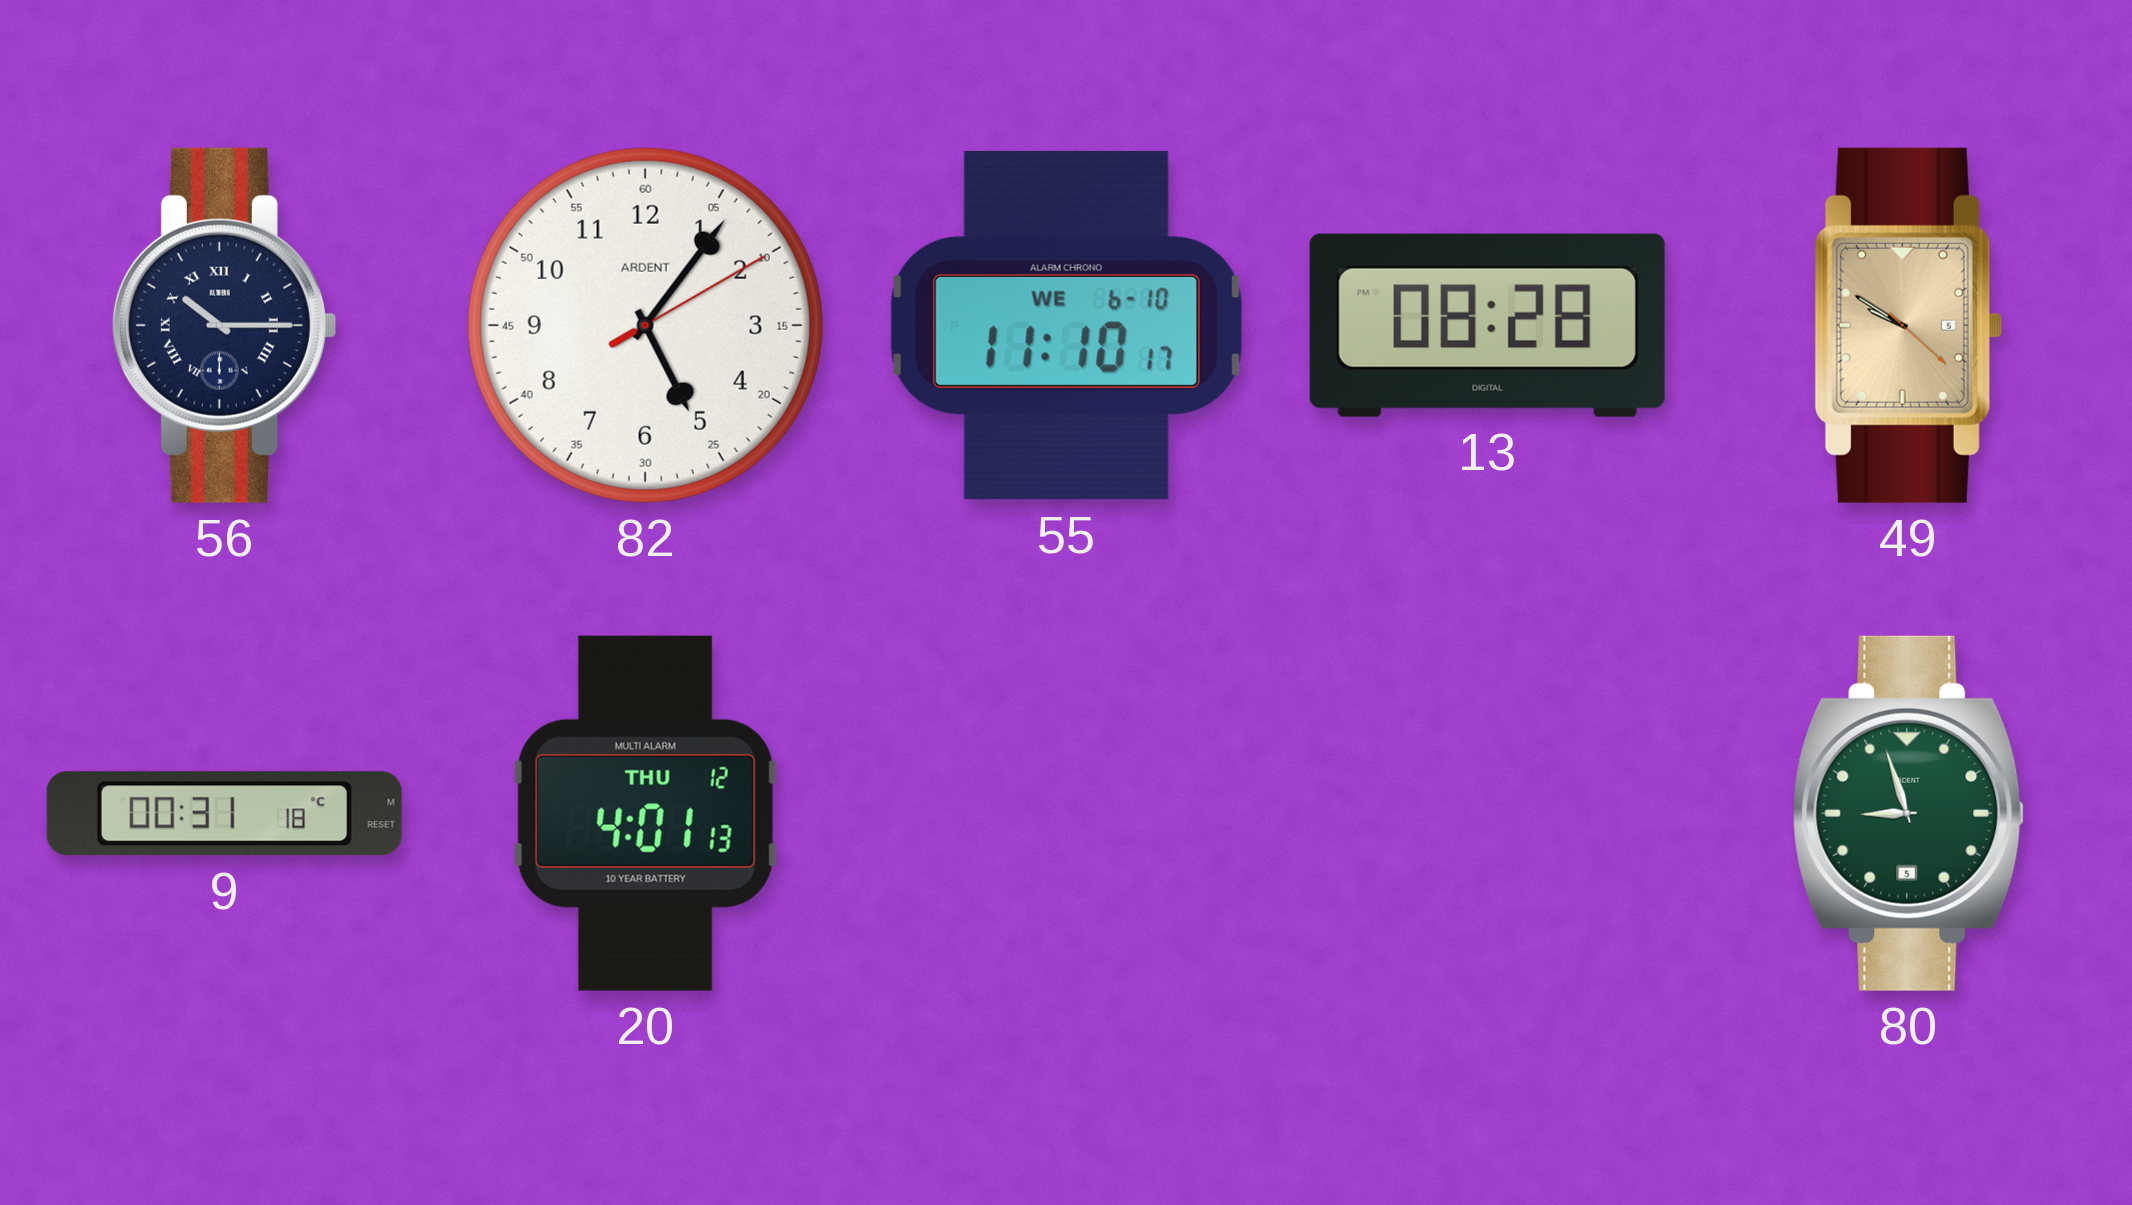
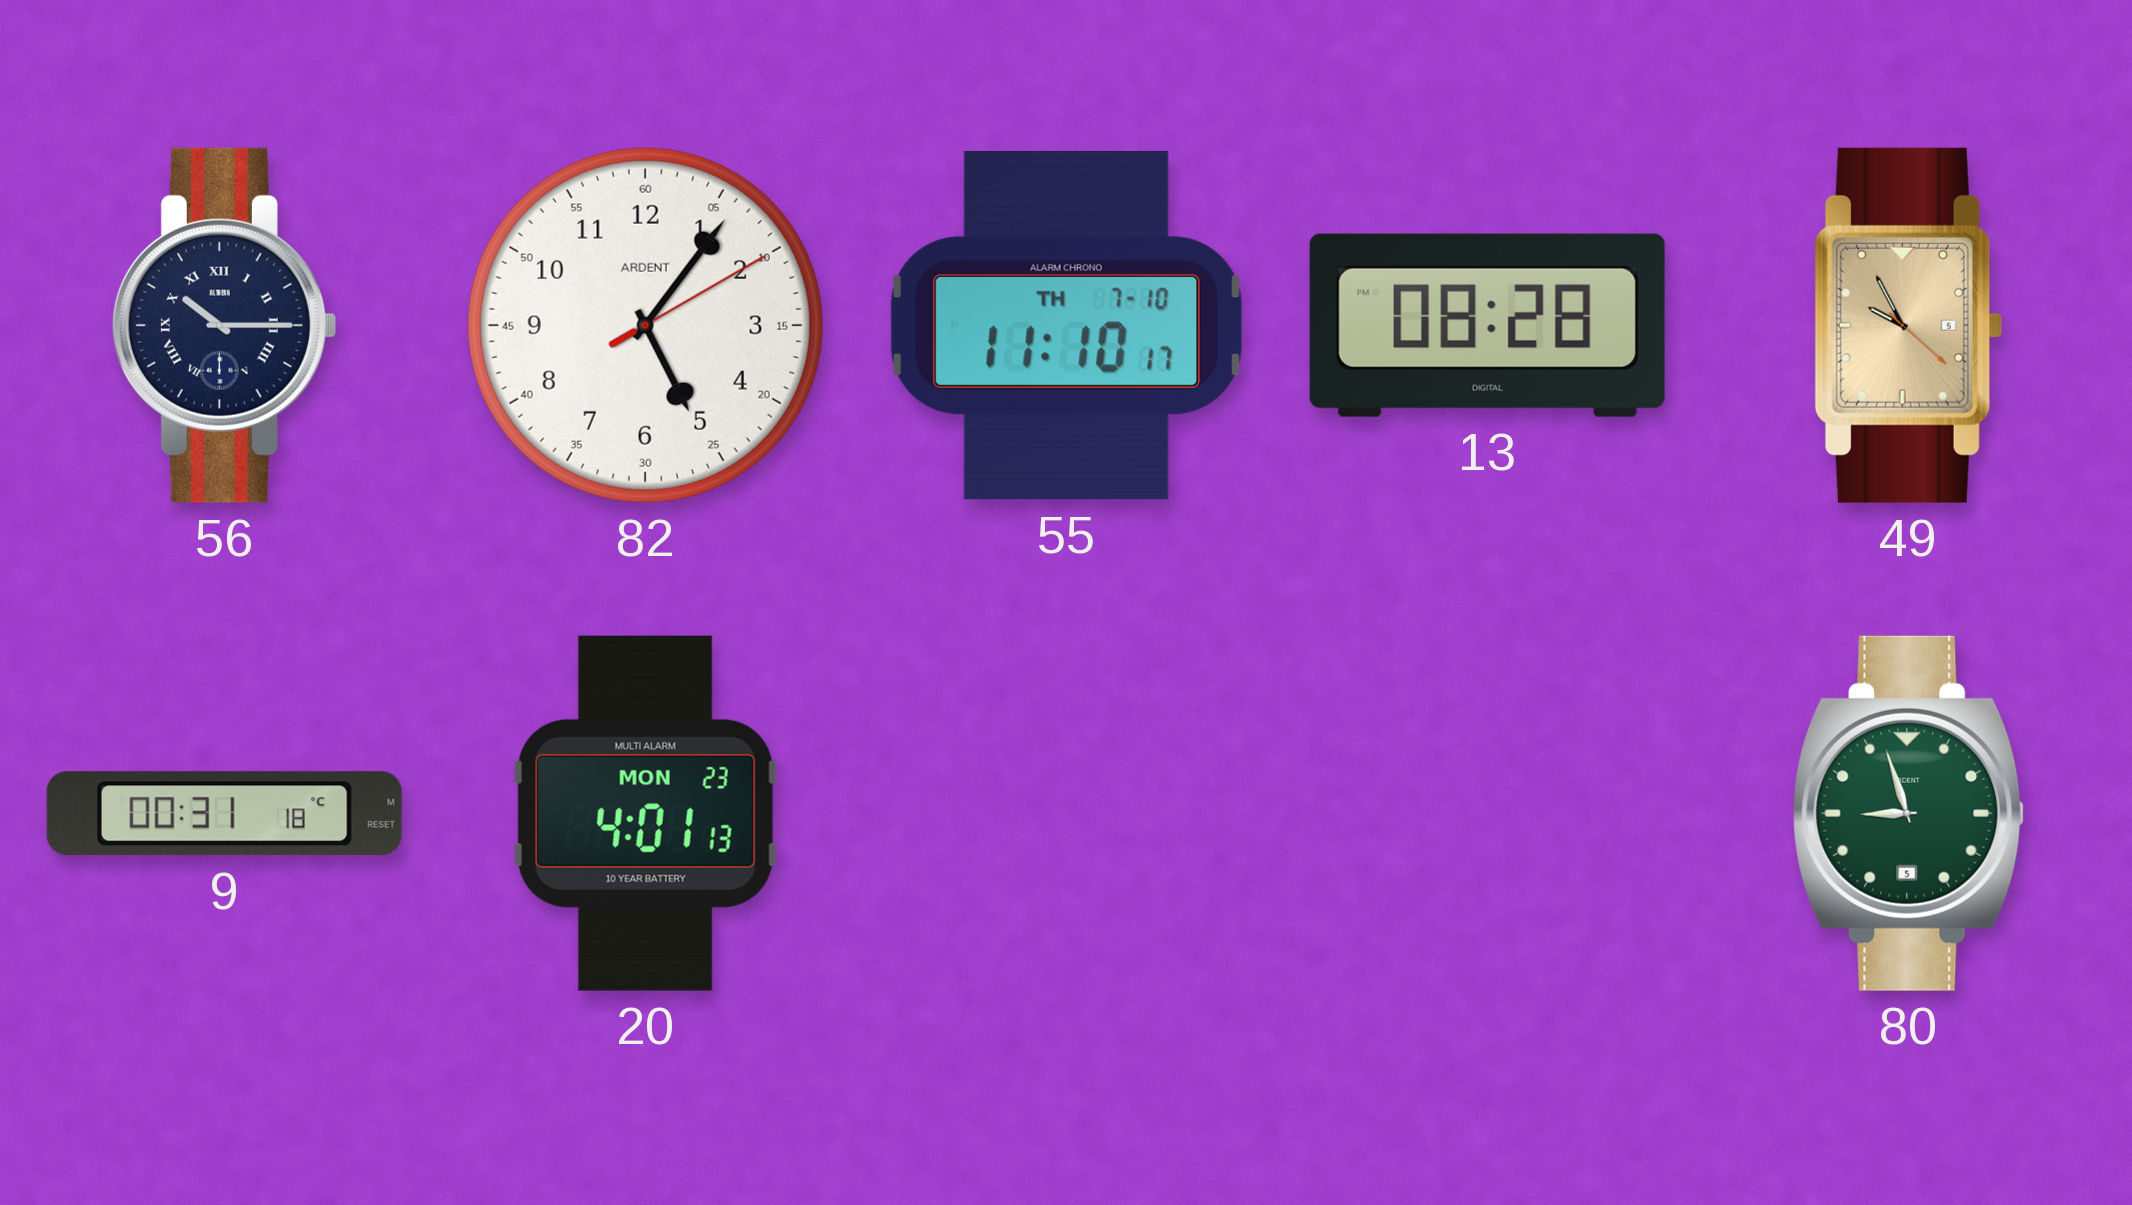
55 date: WE 6-10 -> TH 7-10 (1066, 325)
49: 9:50 -> 9:55 (1908, 325)
20 date: THU 12 -> MON 23 (645, 813)
